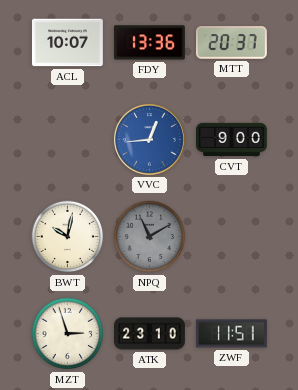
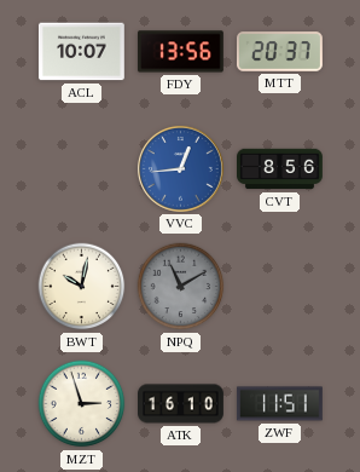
FDY: 13:36 -> 13:56 (180, 52)
CVT: 9:00 -> 8:56 (280, 169)
ATK: 23:10 -> 16:10 (181, 404)
